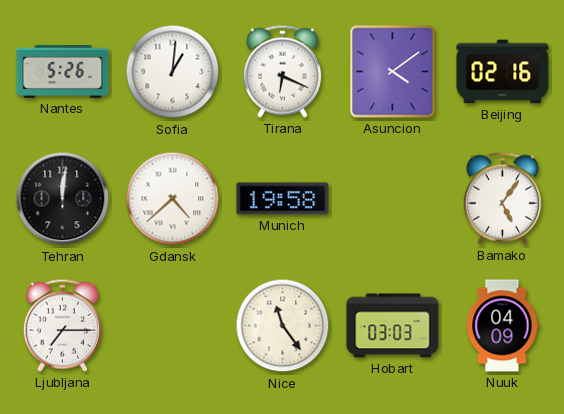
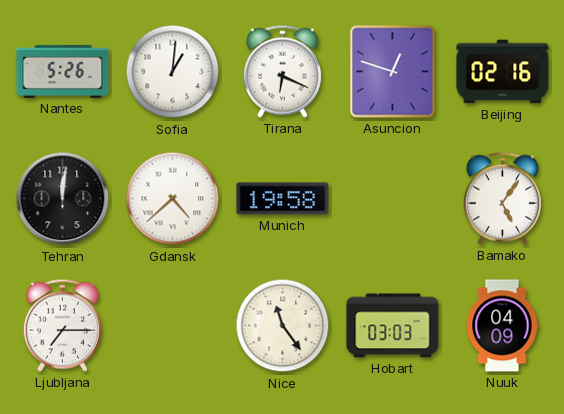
Asuncion: 4:09 -> 12:48 (393, 72)
